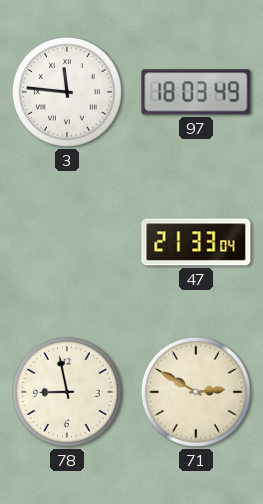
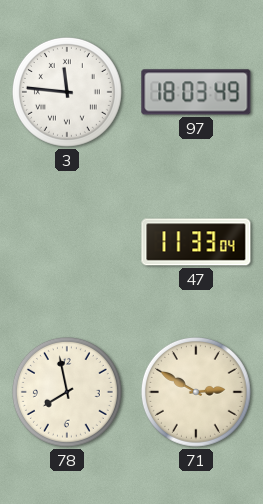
47: 21:33 -> 11:33 (196, 242)
78: 8:58 -> 7:58 (67, 392)
